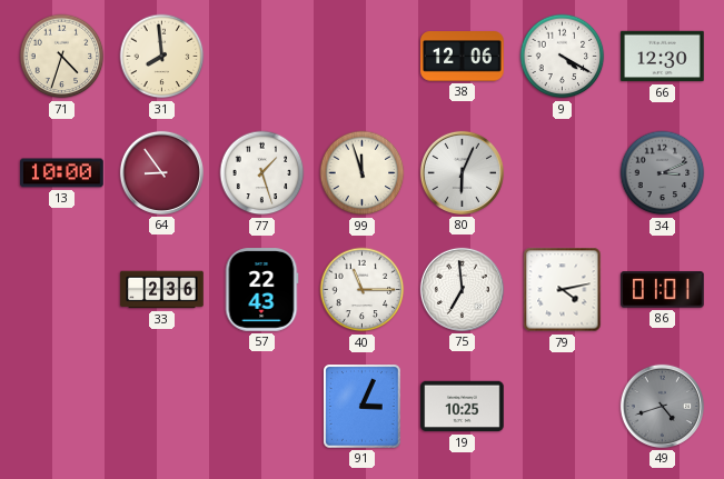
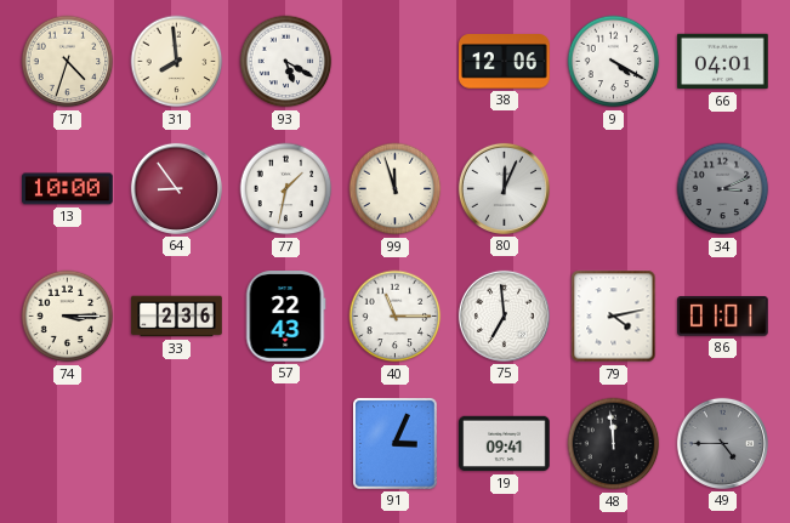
93: none -> 5:20 (286, 62)
66: 12:30 -> 04:01 (723, 62)
77: 1:27 -> 1:32 (286, 189)
80: 6:04 -> 12:04 (504, 188)
74: none -> 3:15 (68, 317)
19: 10:25 -> 09:41 (505, 444)
48: none -> 11:59 (614, 444)
49: 4:42 -> 4:45 (722, 443)
